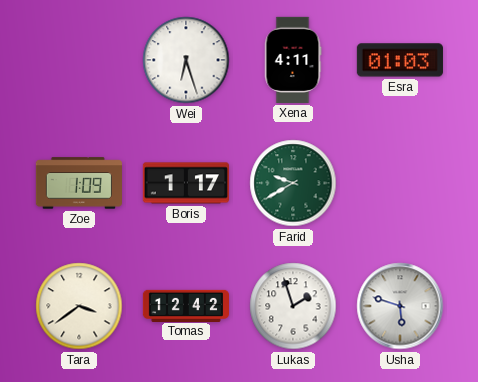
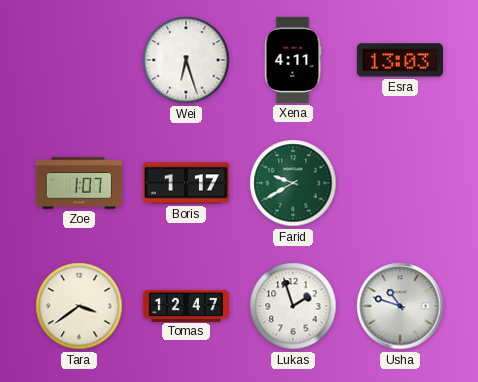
Esra: 01:03 -> 13:03 (400, 60)
Zoe: 1:09 -> 1:07 (79, 183)
Tomas: 12:42 -> 12:47 (185, 305)
Usha: 5:48 -> 10:48 (400, 306)
